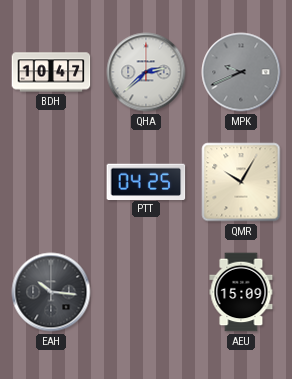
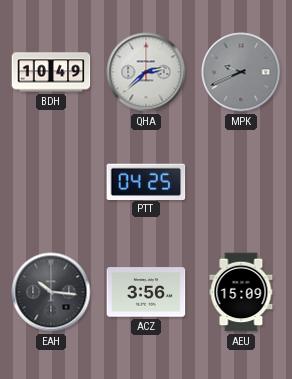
BDH: 10:47 -> 10:49 (51, 72)
QMR: 10:05 -> none (241, 182)
ACZ: none -> 3:56 (146, 292)
